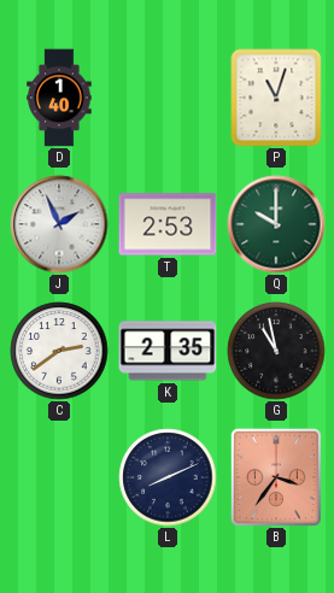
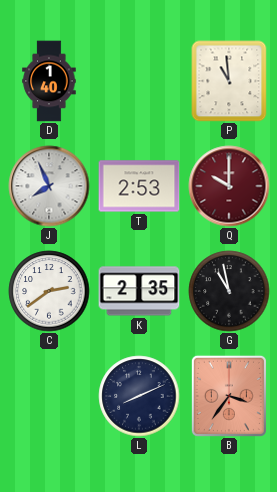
P: 11:03 -> 10:59 (229, 81)
J: 1:56 -> 7:56 (49, 186)
Q dial: green -> burgundy (229, 186)
